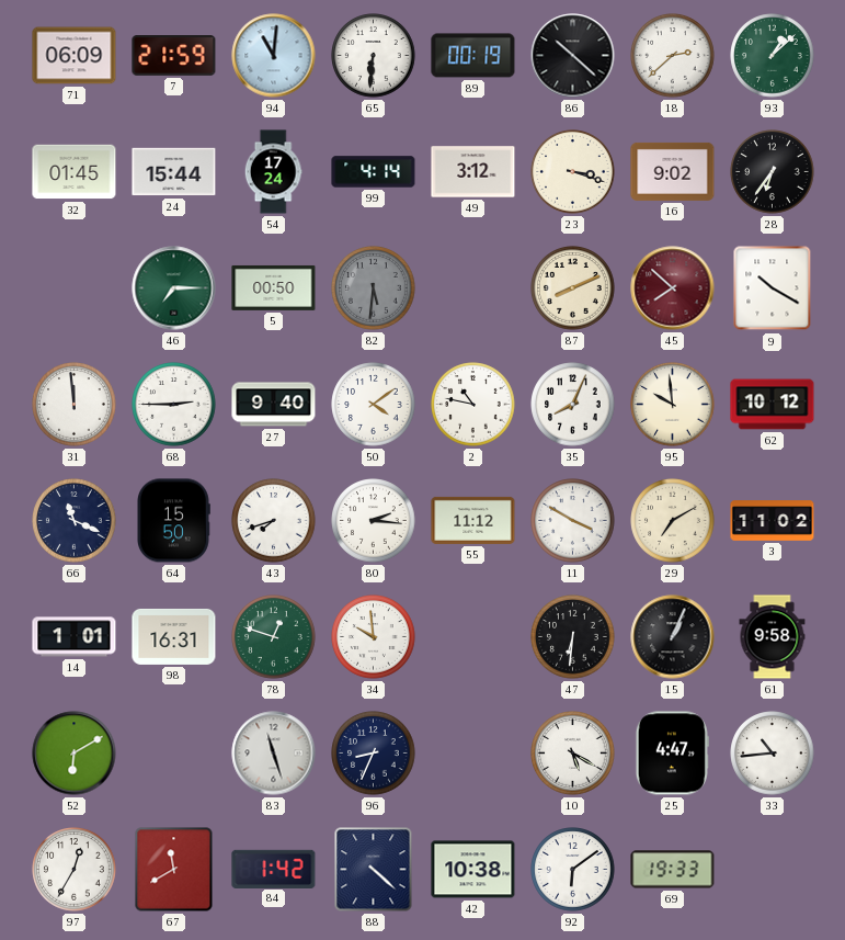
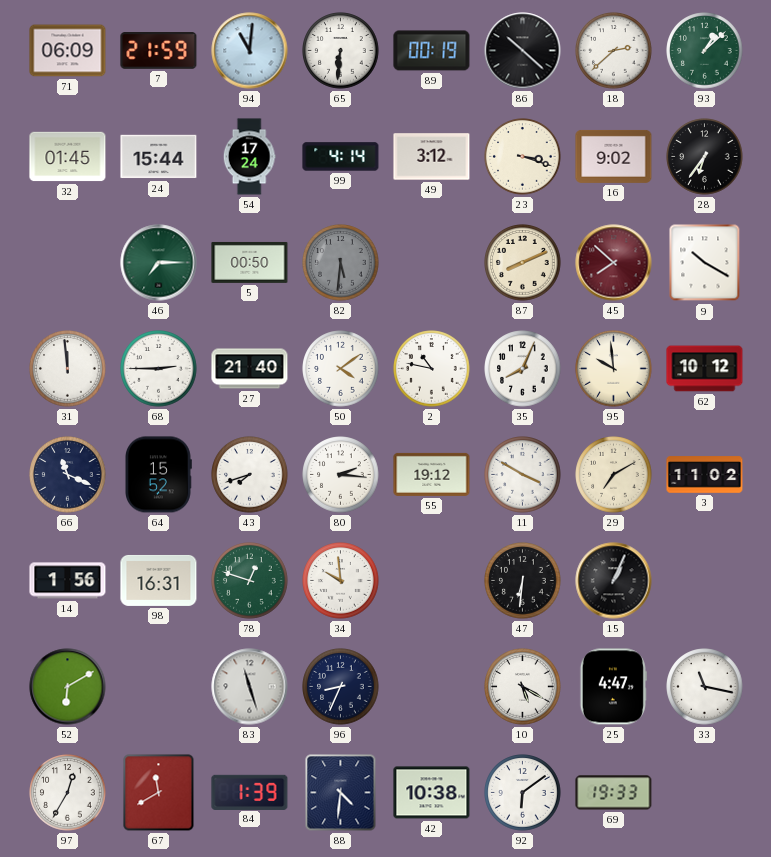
27: 9:40 -> 21:40 (250, 369)
64: 15:50 -> 15:52 (159, 475)
55: 11:12 -> 19:12 (432, 474)
14: 1:01 -> 1:56 (68, 581)
61: 9:58 -> none (773, 637)
33: 10:44 -> 11:17 (705, 687)
84: 1:42 -> 1:39 (250, 792)
88: 4:22 -> 4:31 (341, 793)
